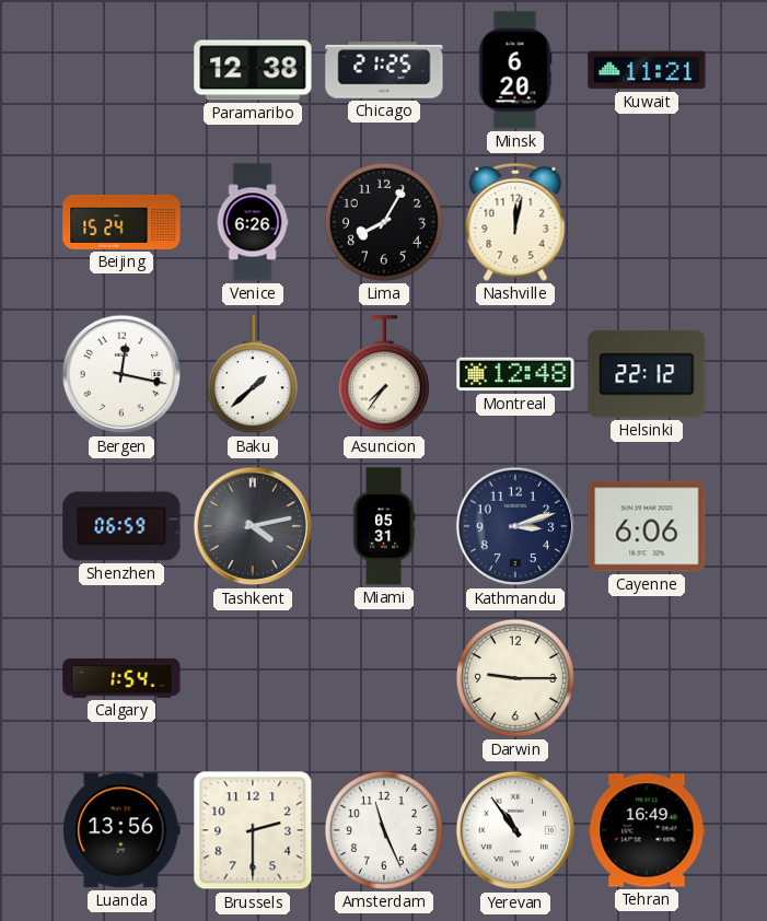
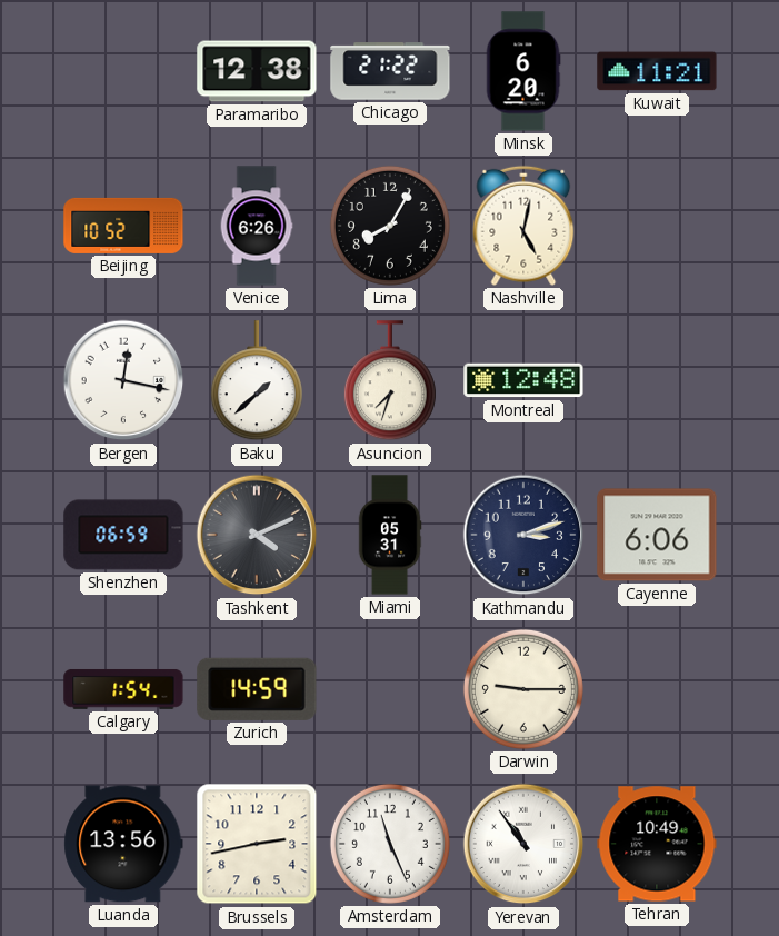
Chicago: 21:25 -> 21:22 (390, 71)
Beijing: 15:24 -> 10:52 (123, 226)
Nashville: 12:02 -> 5:02 (523, 226)
Asuncion: 7:36 -> 7:33 (390, 381)
Helsinki: 22:12 -> none (647, 374)
Tashkent: 4:13 -> 4:11 (257, 535)
Zurich: none -> 14:59 (257, 689)
Brussels: 2:30 -> 2:43 (257, 844)
Tehran: 16:49 -> 10:49 (657, 844)
